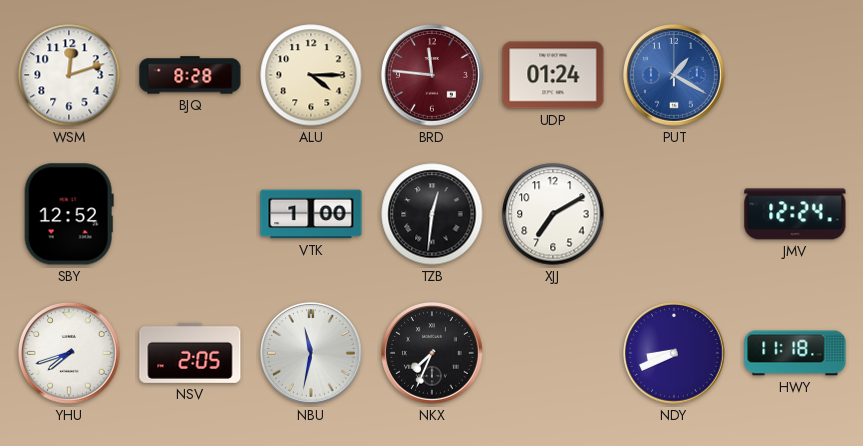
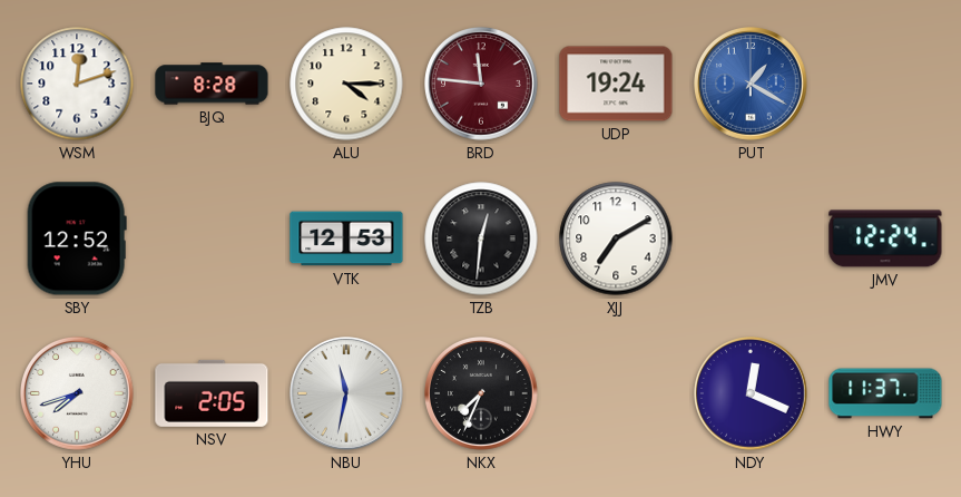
UDP: 01:24 -> 19:24 (616, 84)
VTK: 1:00 -> 12:53 (346, 238)
NDY: 8:41 -> 12:19 (752, 394)
HWY: 11:18 -> 11:37 (885, 393)
